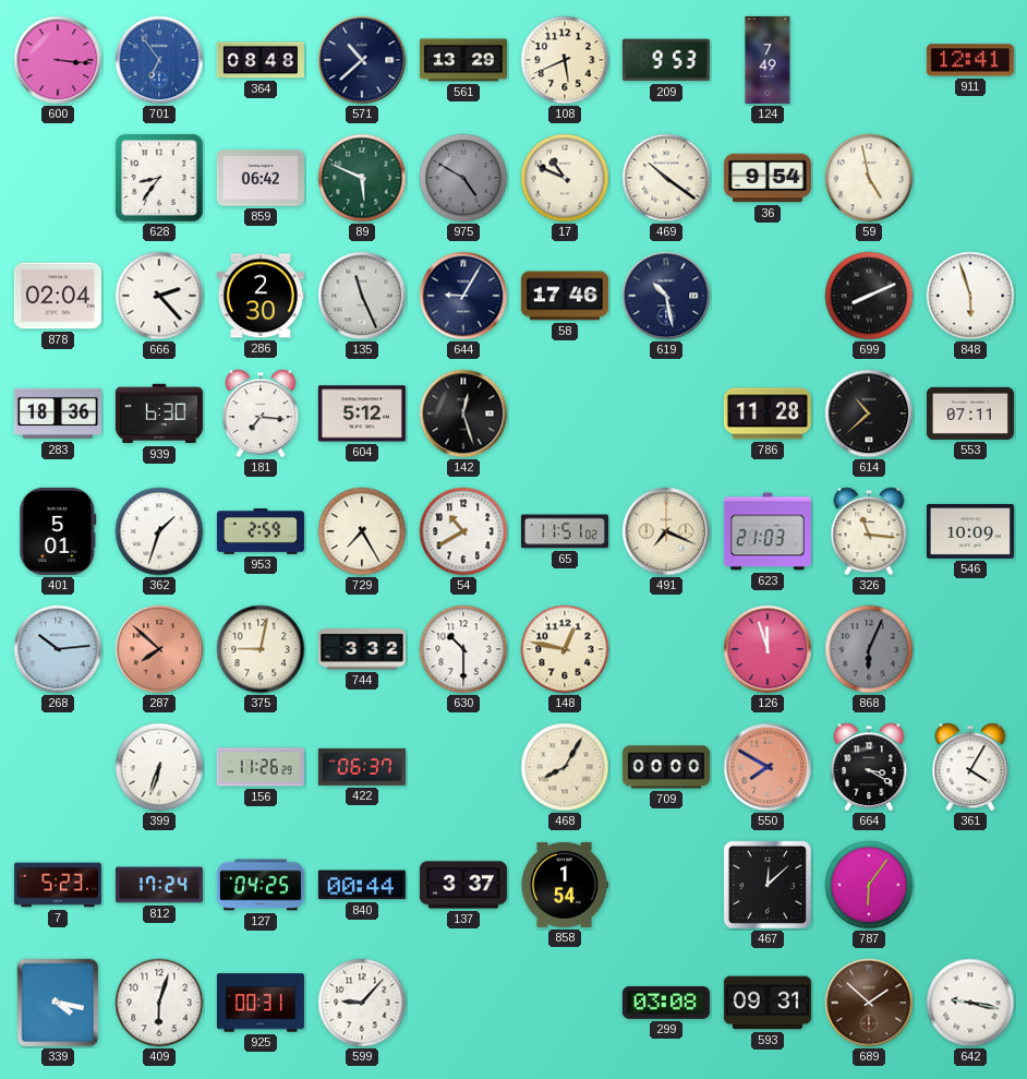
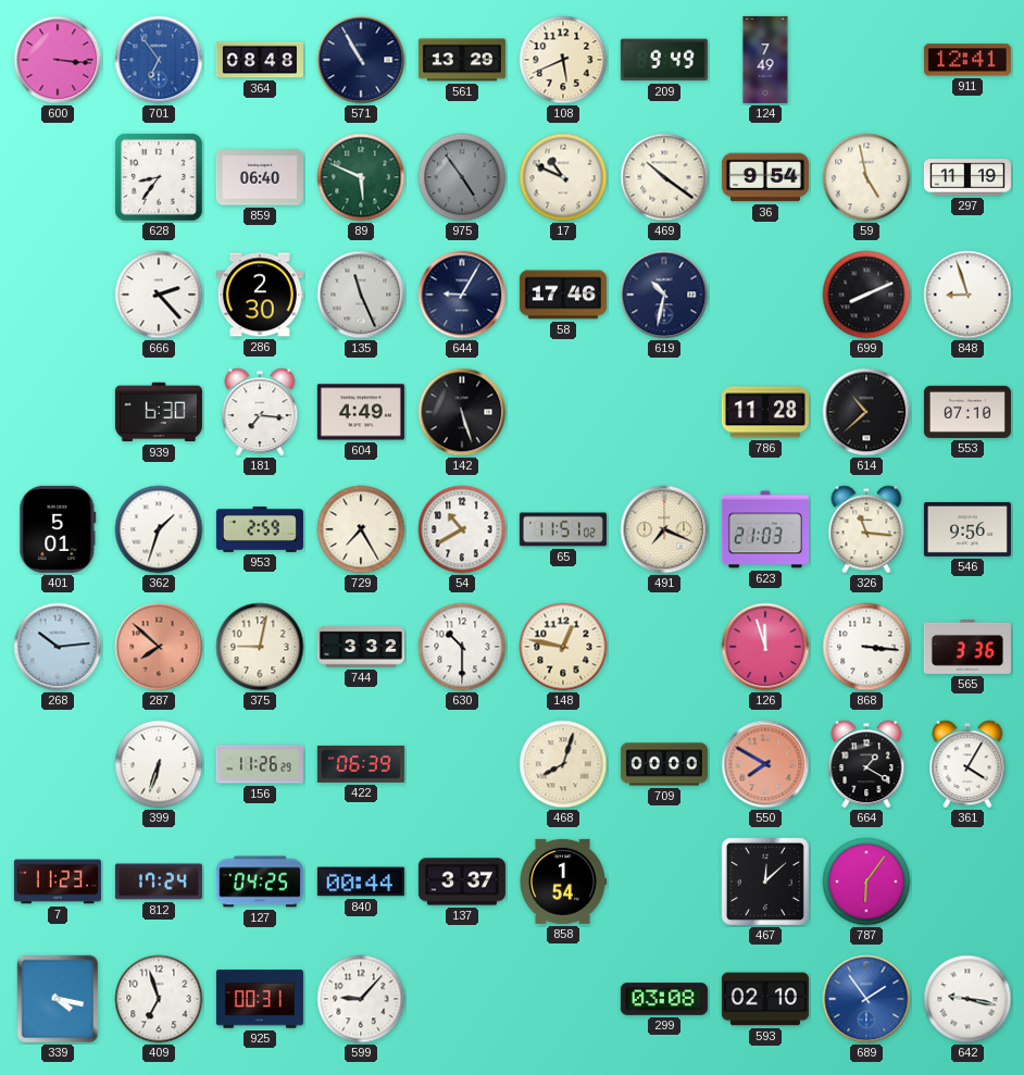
571: 10:38 -> 10:55 (361, 60)
209: 9:53 -> 9:49 (664, 60)
859: 06:42 -> 06:40 (260, 177)
975: 4:50 -> 4:54 (462, 177)
297: none -> 11:19 (967, 177)
878: 02:04 -> none (58, 296)
619: 10:28 -> 10:32 (664, 295)
848: 5:57 -> 8:57 (967, 295)
283: 18:36 -> none (58, 413)
604: 5:12 -> 4:49 (361, 412)
142: 12:27 -> 5:27 (462, 412)
553: 07:11 -> 07:10 (967, 412)
546: 10:09 -> 9:56 (967, 529)
868: 6:04 -> 3:16 (866, 647)
868 dial: grey -> white (866, 647)
565: none -> 3:36 (967, 648)
422: 06:37 -> 06:39 (361, 764)
468: 8:05 -> 8:03 (563, 764)
664: 3:20 -> 1:20 (866, 764)
7: 5:23 -> 11:23 (58, 882)
409: 6:03 -> 6:57 (159, 999)
593: 09:31 -> 02:10 (765, 999)
689: 1:52 -> 1:54 (866, 999)
689 dial: brown -> blue (866, 999)
